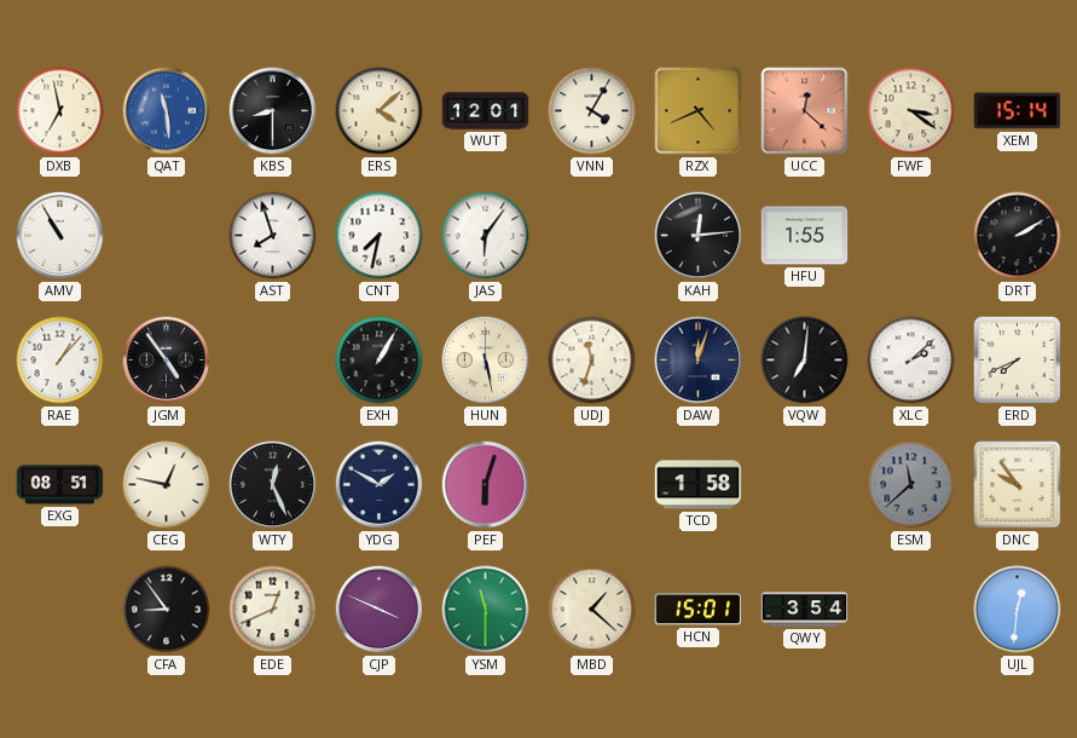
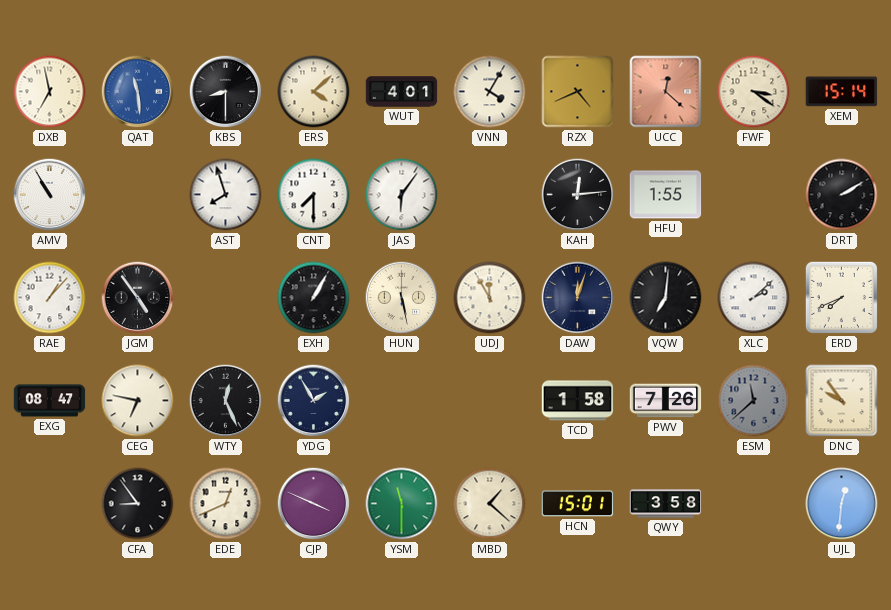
WUT: 12:01 -> 4:01 (402, 92)
CNT: 7:32 -> 7:30 (314, 195)
UDJ: 11:33 -> 11:55 (490, 298)
EXG: 08:51 -> 08:47 (50, 401)
CEG: 12:47 -> 6:47 (138, 401)
YDG: 1:50 -> 1:55 (314, 401)
PEF: 6:03 -> none (486, 485)
PWV: none -> 7:26 (666, 401)
QWY: 3:54 -> 3:58 (666, 504)
